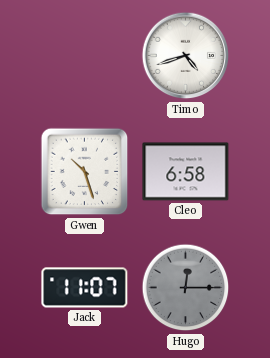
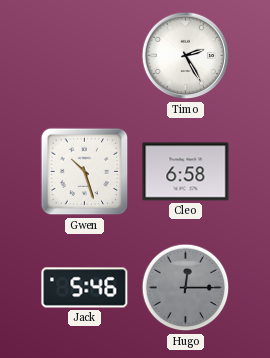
Timo: 4:42 -> 2:25 (186, 56)
Jack: 11:07 -> 5:46 (85, 288)
